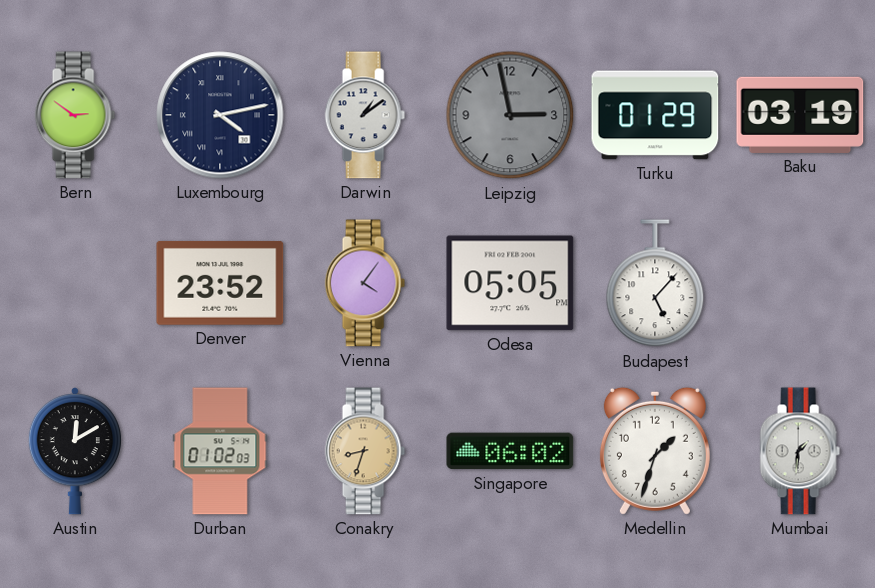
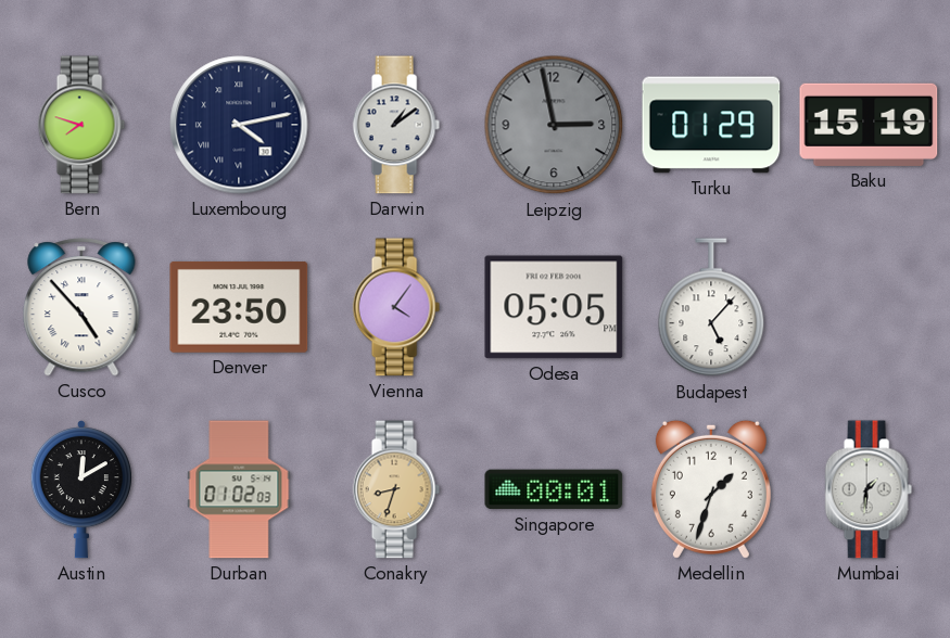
Bern: 2:51 -> 7:48 (81, 125)
Baku: 03:19 -> 15:19 (869, 125)
Cusco: none -> 4:53 (81, 307)
Denver: 23:52 -> 23:50 (239, 307)
Singapore: 06:02 -> 00:01 (554, 489)
